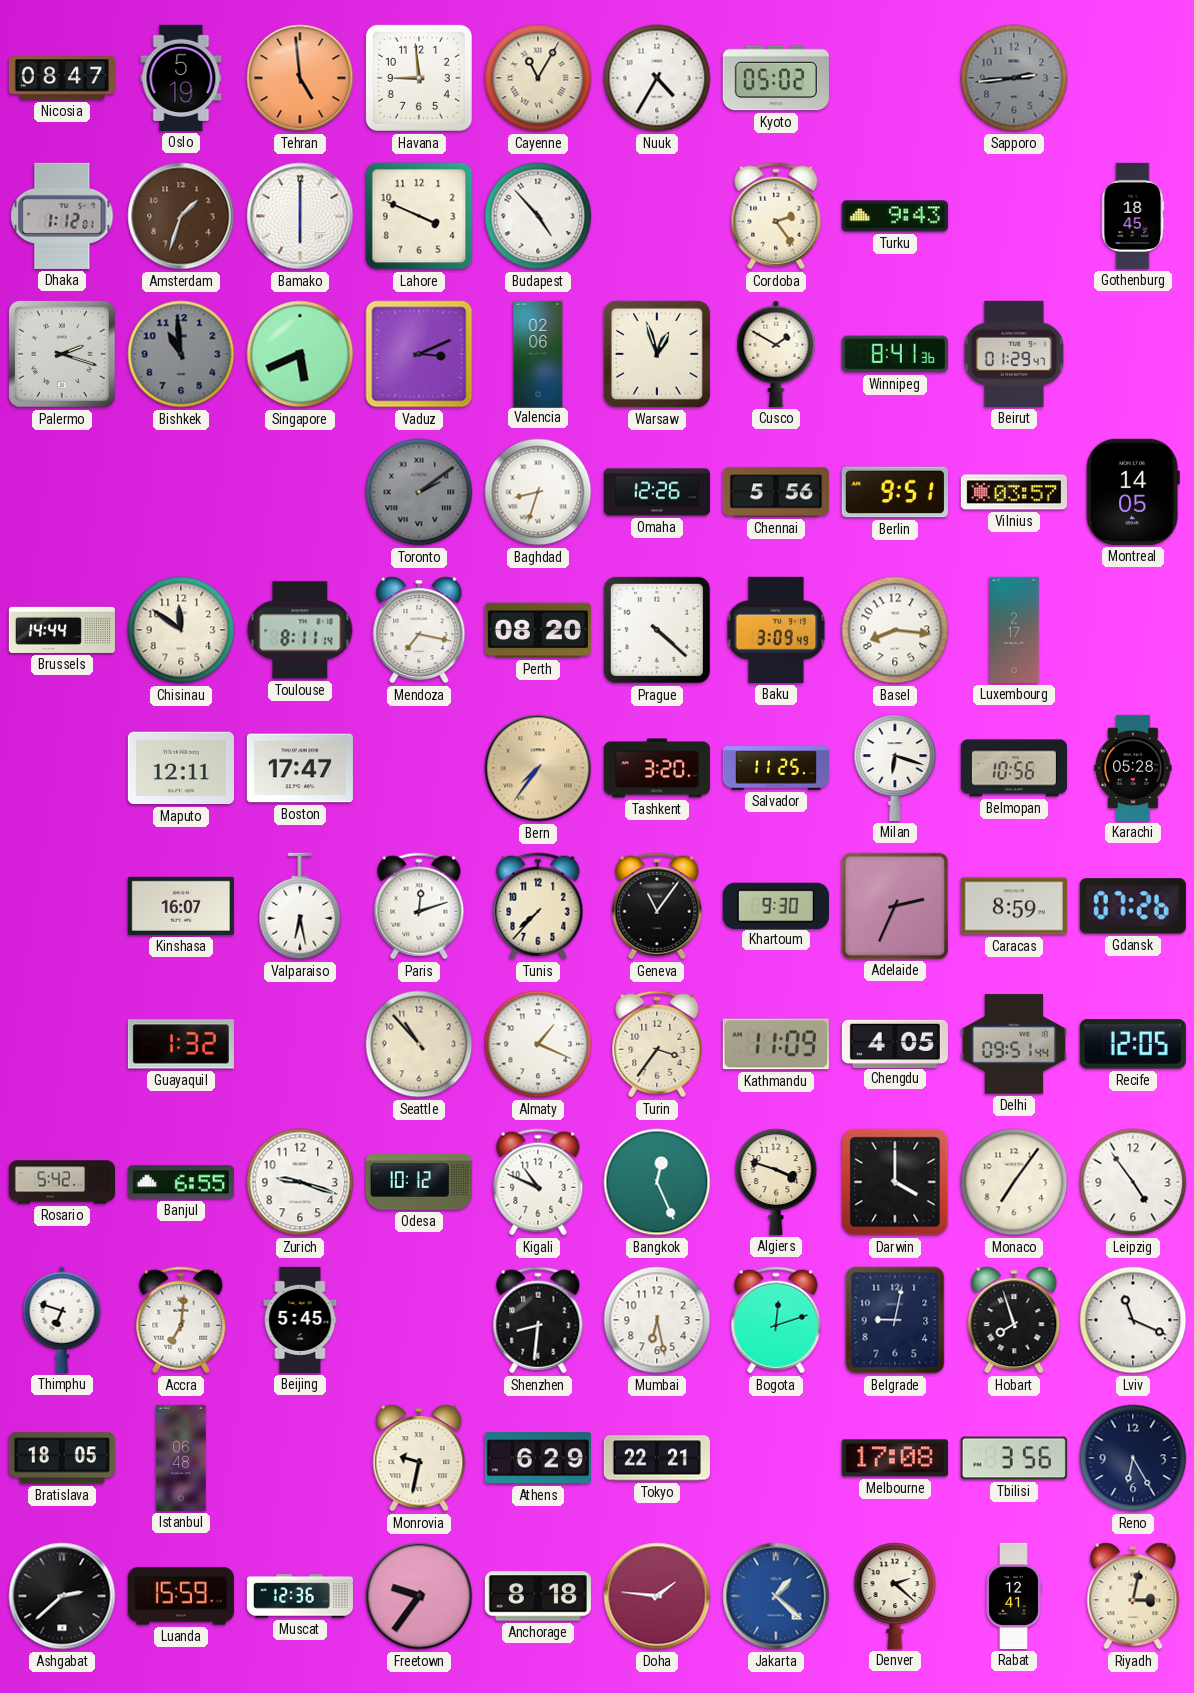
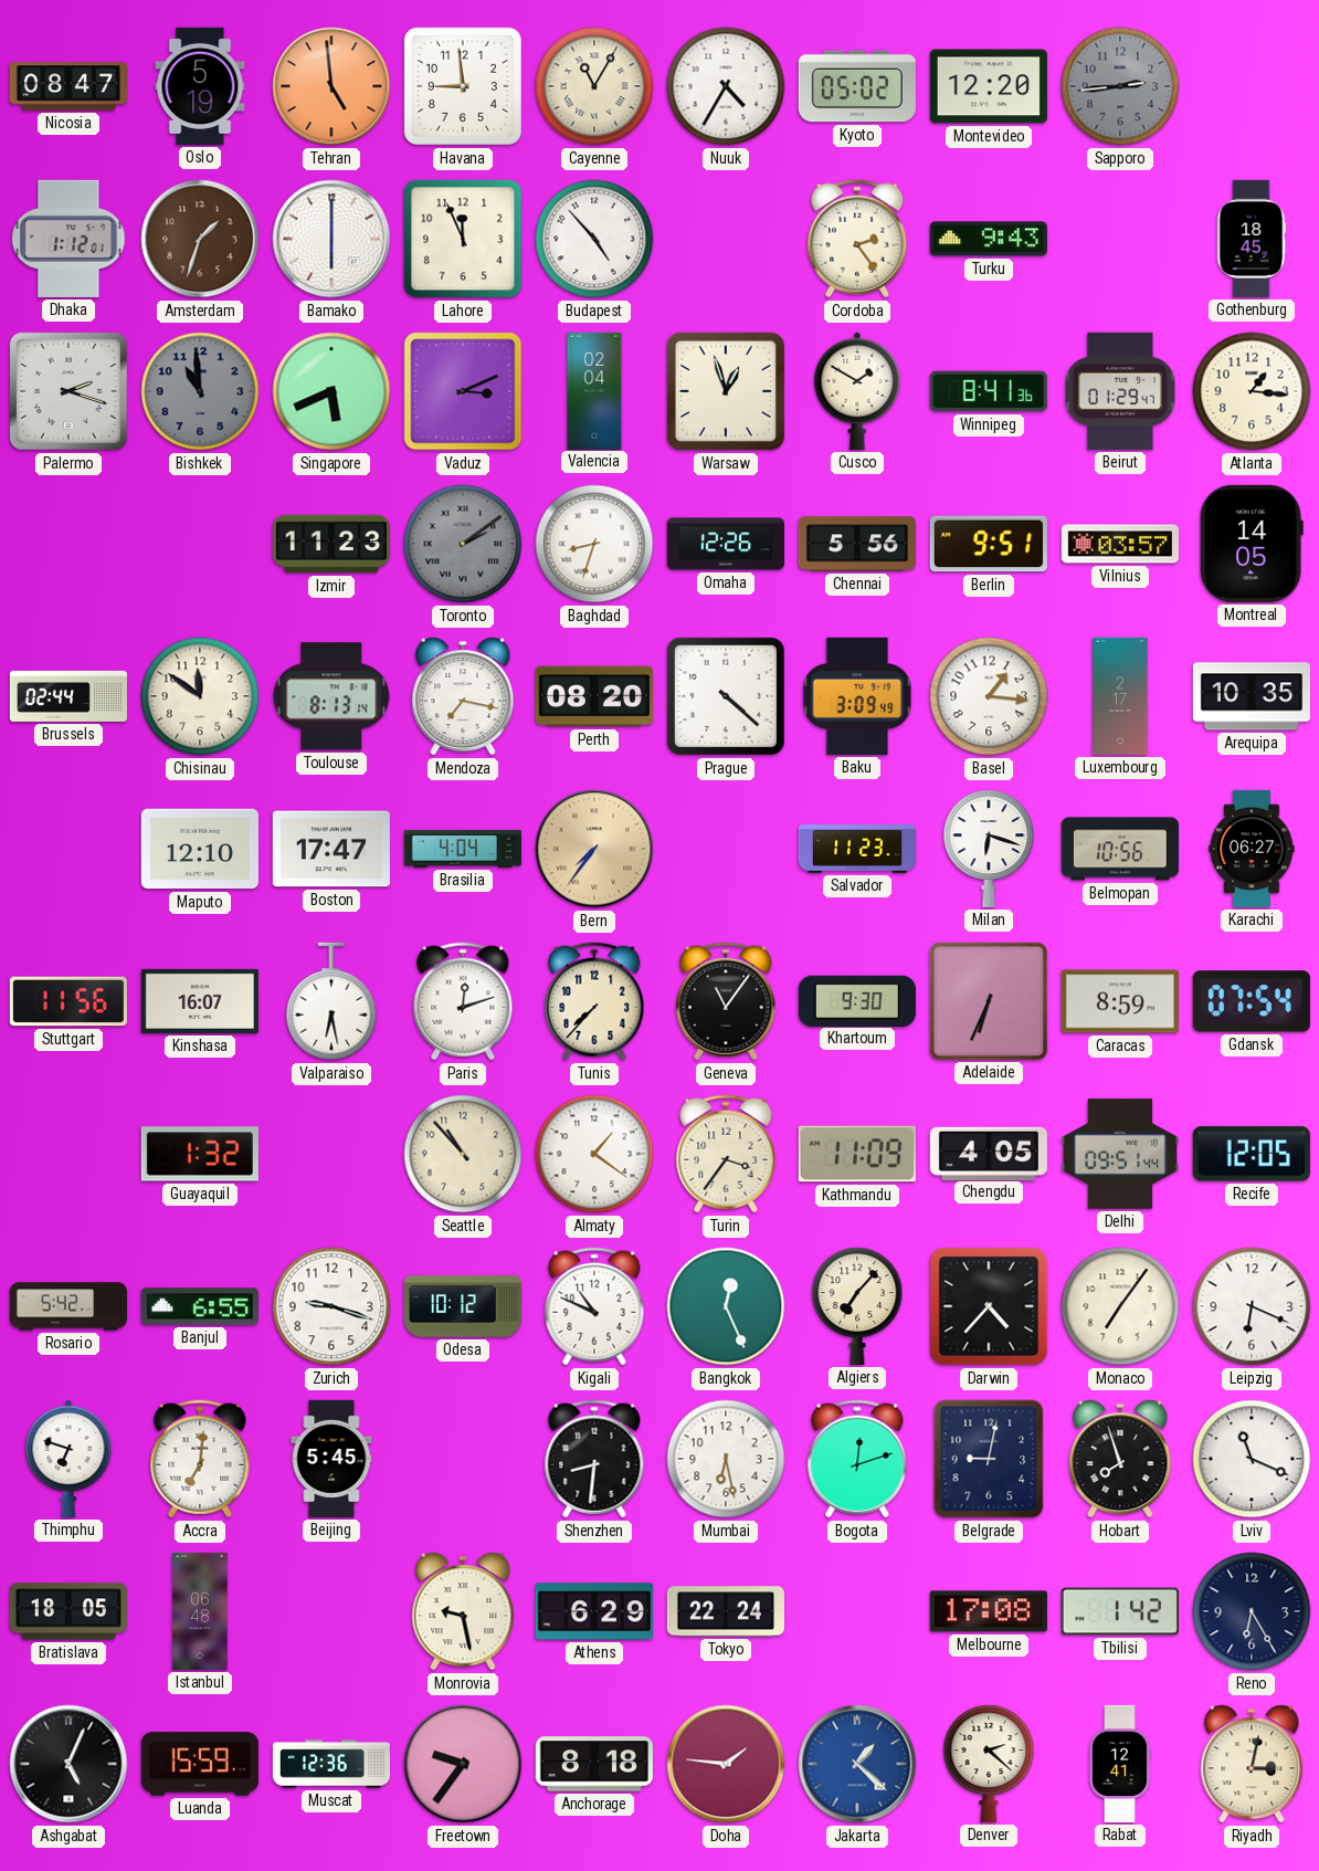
Montevideo: none -> 12:20 (989, 86)
Lahore: 3:49 -> 11:56 (463, 239)
Valencia: 02:06 -> 02:04 (594, 390)
Atlanta: none -> 1:16 (1252, 391)
Izmir: none -> 11:23 (331, 544)
Brussels: 14:44 -> 02:44 (68, 696)
Toulouse: 8:11 -> 8:13 (331, 696)
Basel: 8:16 -> 1:16 (989, 696)
Arequipa: none -> 10:35 (1252, 696)
Maputo: 12:11 -> 12:10 (200, 849)
Brasilia: none -> 4:04 (463, 849)
Tashkent: 3:20 -> none (657, 768)
Salvador: 11:25 -> 11:23 (856, 849)
Karachi: 05:28 -> 06:27 (1252, 849)
Stuttgart: none -> 11:56 (68, 1001)
Adelaide: 2:34 -> 6:34 (989, 1001)
Gdansk: 07:26 -> 07:54 (1252, 1001)
Almaty: 1:19 -> 1:21 (594, 1154)
Algiers: 3:48 -> 7:07 (857, 1306)
Darwin: 4:00 -> 4:37 (989, 1306)
Leipzig: 4:54 -> 6:19 (1252, 1306)
Monrovia: 9:32 -> 9:28 (463, 1611)
Tokyo: 22:21 -> 22:24 (726, 1611)
Tbilisi: 3:56 -> 1:42 (1120, 1611)
Ashgabat: 2:38 -> 5:04 (68, 1764)
